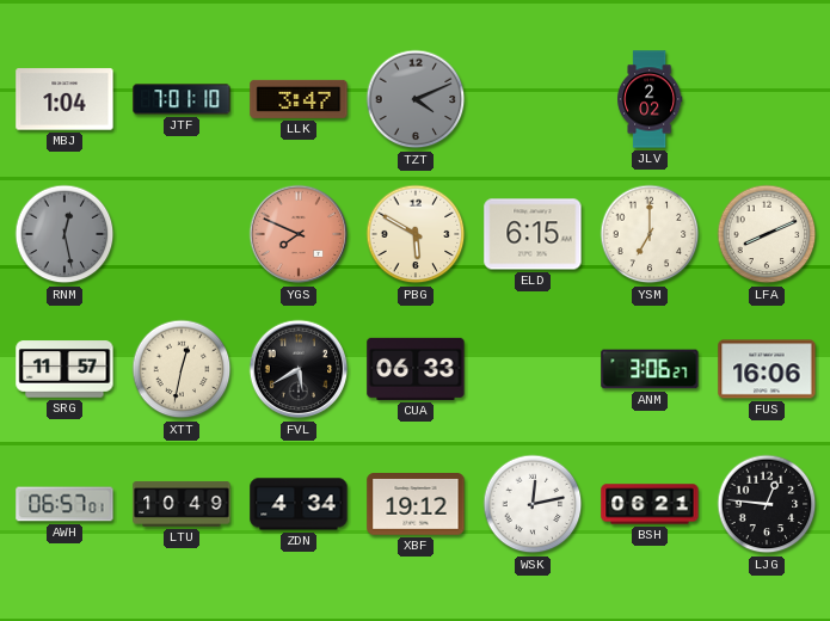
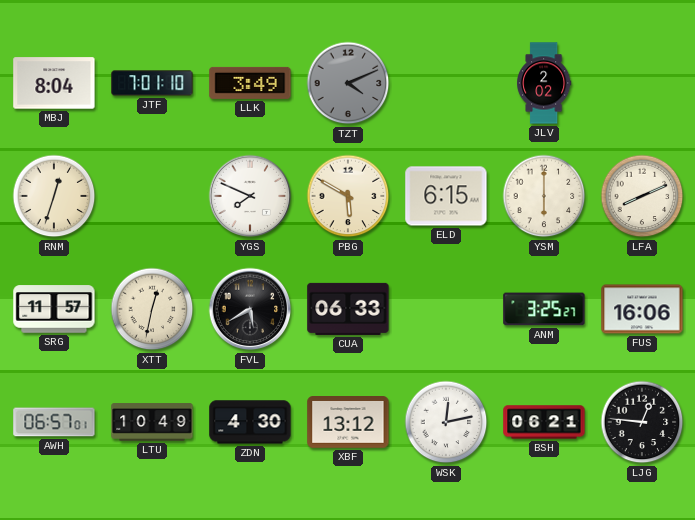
MBJ: 1:04 -> 8:04 (54, 83)
LLK: 3:47 -> 3:49 (250, 83)
RNM: 12:28 -> 12:33 (54, 196)
RNM dial: grey -> cream (54, 196)
YGS dial: salmon -> white (250, 196)
YSM: 7:00 -> 6:00 (544, 196)
ANM: 3:06 -> 3:25 (544, 309)
ZDN: 4:34 -> 4:30 (250, 422)
XBF: 19:12 -> 13:12 (348, 423)
